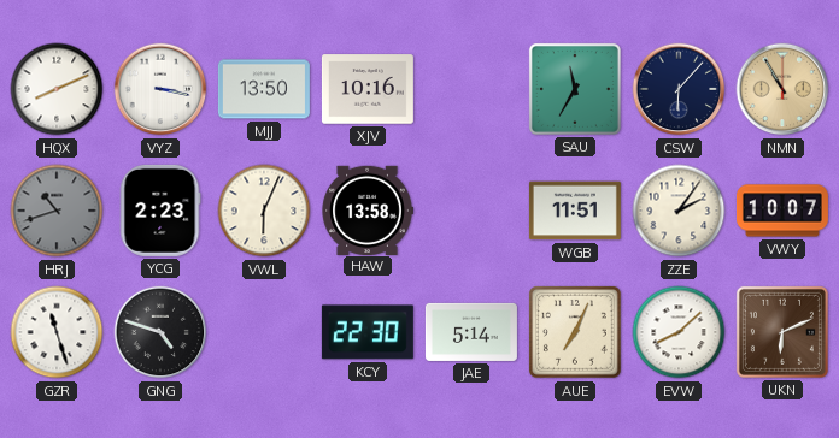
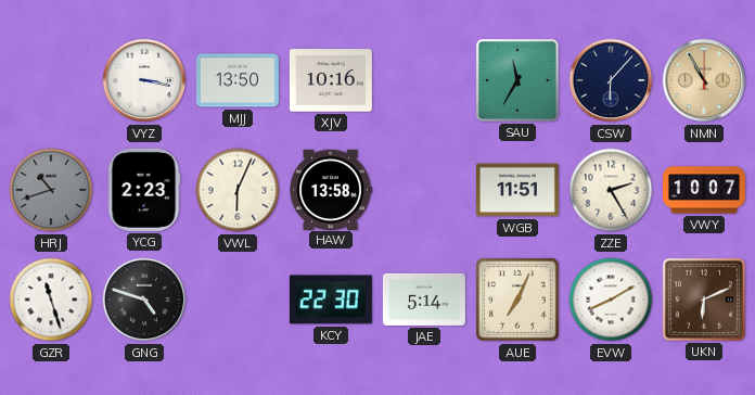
HQX: 8:11 -> none (57, 89)
ZZE: 2:06 -> 2:25 (611, 190)
EVW: 8:08 -> 8:10 (611, 300)
